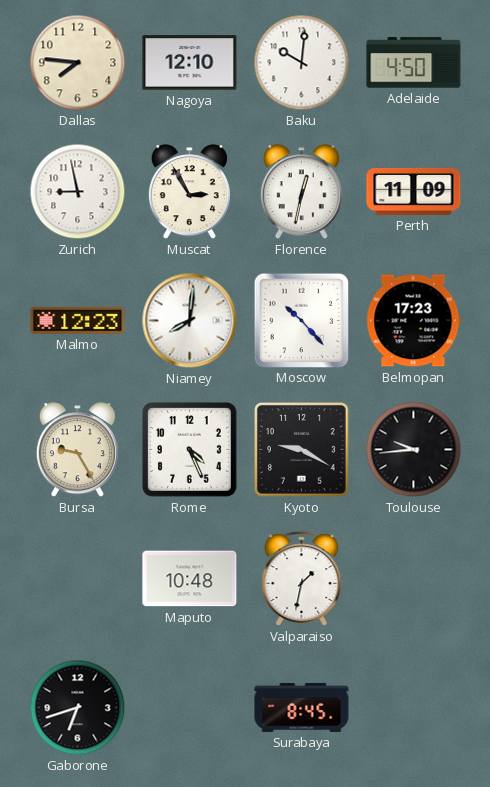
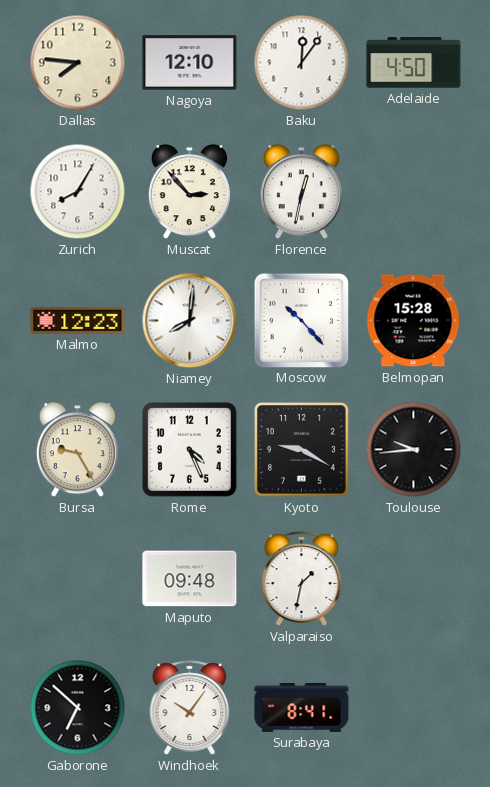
Baku: 10:01 -> 12:06 (302, 63)
Zurich: 8:58 -> 8:05 (78, 192)
Muscat: 2:55 -> 2:53 (189, 192)
Perth: 11:09 -> none (414, 191)
Belmopan: 17:23 -> 15:28 (414, 321)
Maputo: 10:48 -> 09:48 (190, 579)
Gaborone: 6:42 -> 6:52 (78, 708)
Windhoek: none -> 10:06 (190, 708)
Surabaya: 8:45 -> 8:41 (302, 707)
